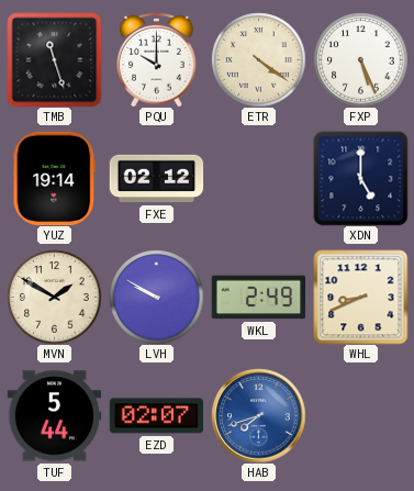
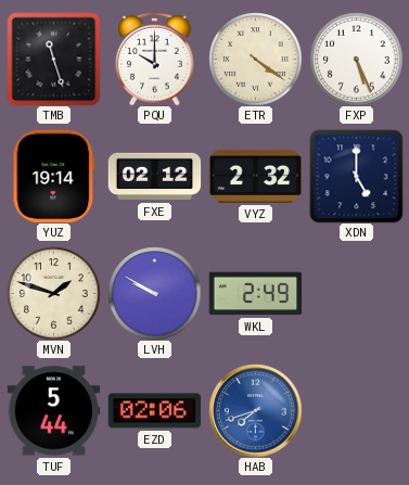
VYZ: none -> 2:32 (255, 176)
MVN: 1:50 -> 1:48 (53, 293)
WHL: 8:41 -> none (360, 297)
EZD: 02:07 -> 02:06 (154, 411)
